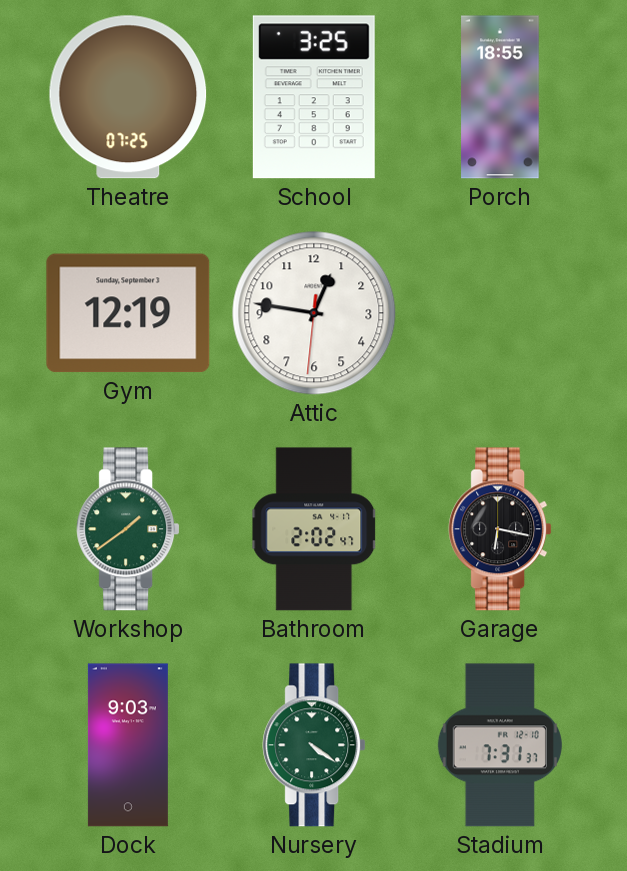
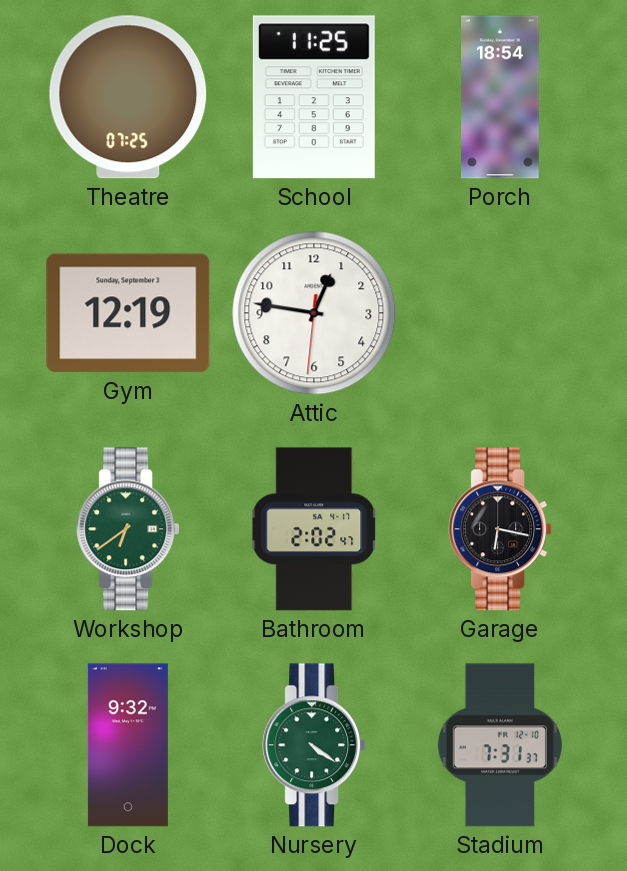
School: 3:25 -> 11:25 (314, 97)
Porch: 18:55 -> 18:54 (500, 97)
Workshop: 1:39 -> 6:39 (128, 529)
Dock: 9:03 -> 9:32 (128, 745)
